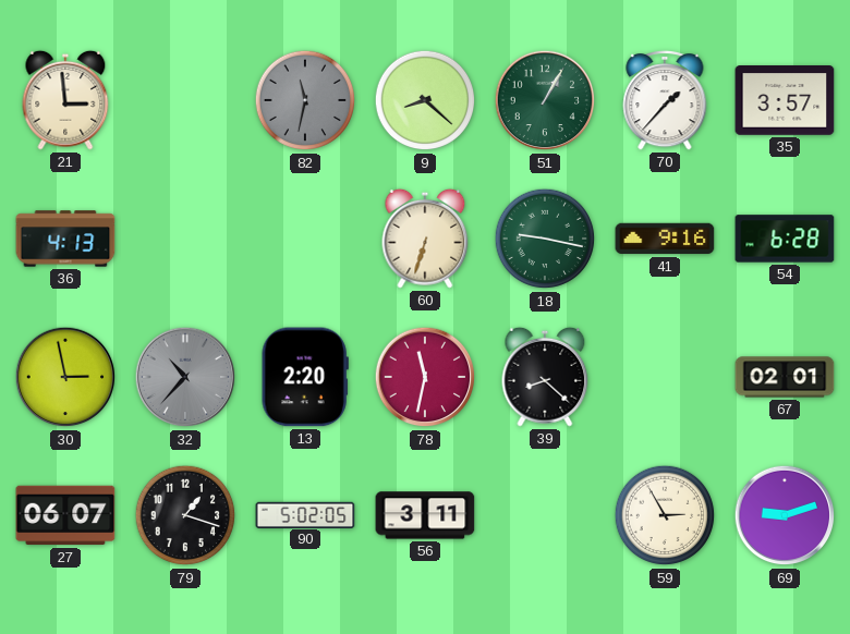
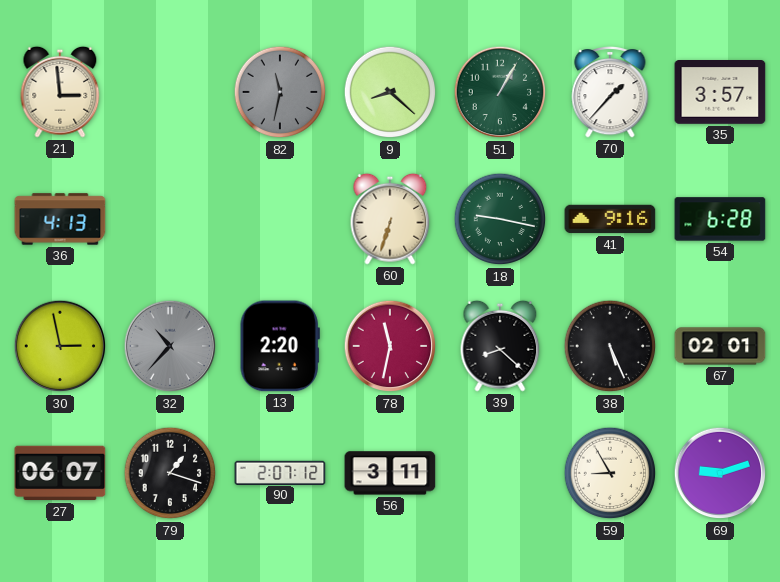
38: none -> 5:26 (610, 346)
90: 5:02 -> 2:07 (280, 472)
59: 2:55 -> 8:55 (610, 473)
